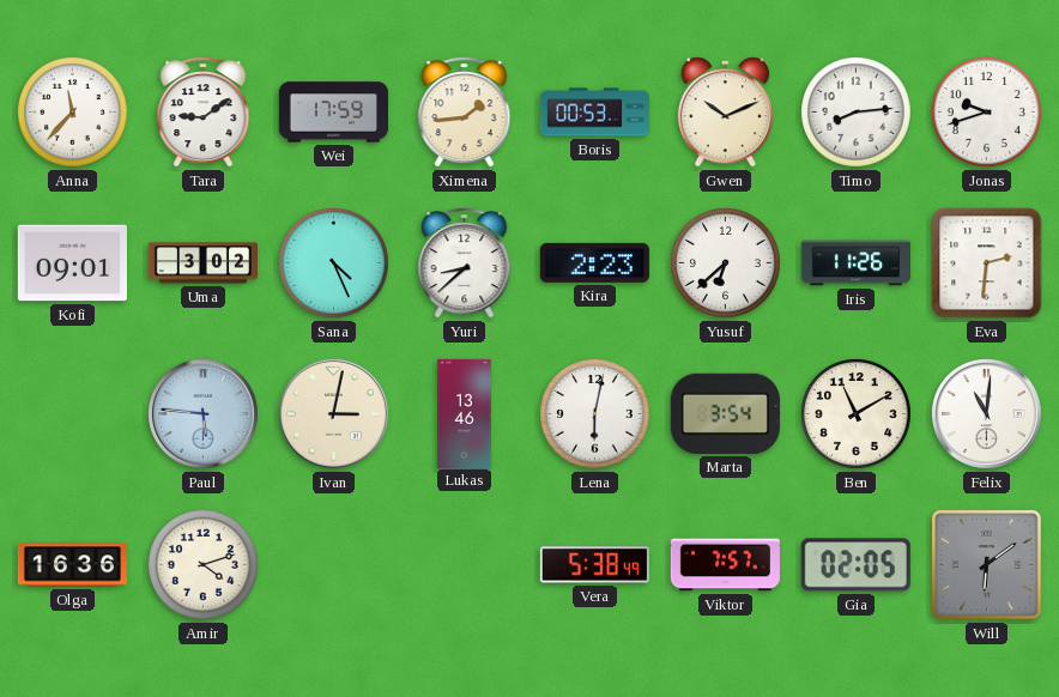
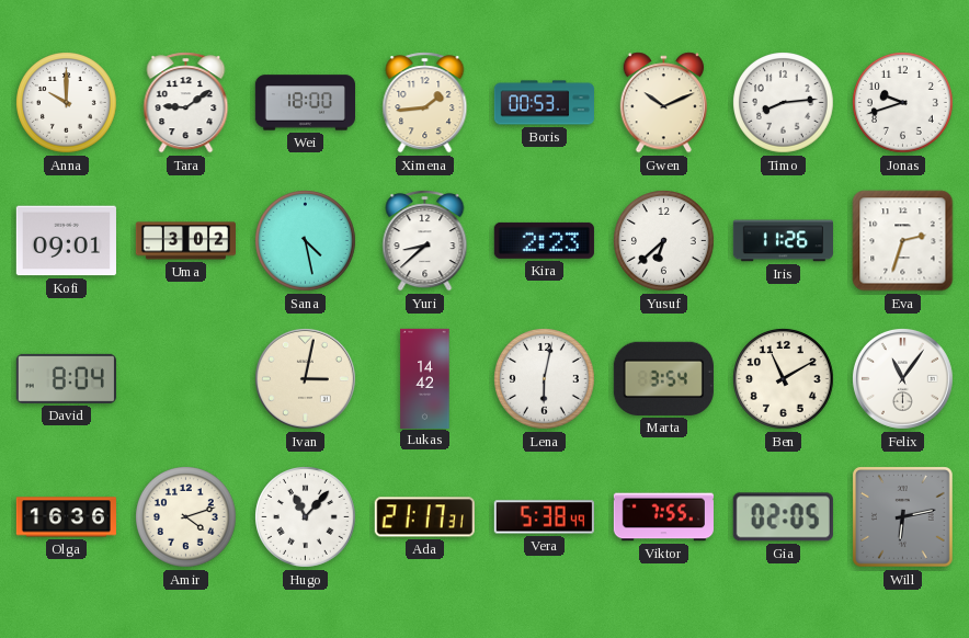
Anna: 11:37 -> 10:00 (67, 103)
Wei: 17:59 -> 18:00 (305, 103)
Sana: 4:26 -> 4:28 (306, 241)
Eva: 2:31 -> 2:33 (903, 241)
David: none -> 8:04 (66, 378)
Paul: 5:46 -> none (202, 413)
Lukas: 13:46 -> 14:42 (425, 378)
Felix: 11:01 -> 11:06 (902, 378)
Hugo: none -> 11:07 (306, 517)
Ada: none -> 21:17 (424, 517)
Viktor: 7:57 -> 7:55 (663, 517)
Will: 6:09 -> 6:13 (902, 516)
